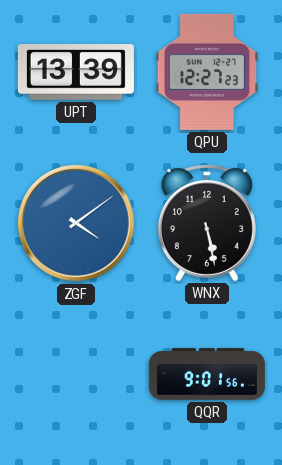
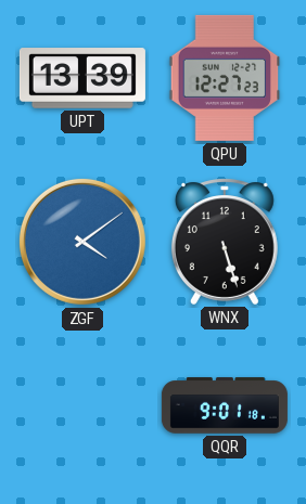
WNX: 5:28 -> 5:27 (225, 242)
QQR: 9:01:56 -> 9:01:18 (225, 405)
